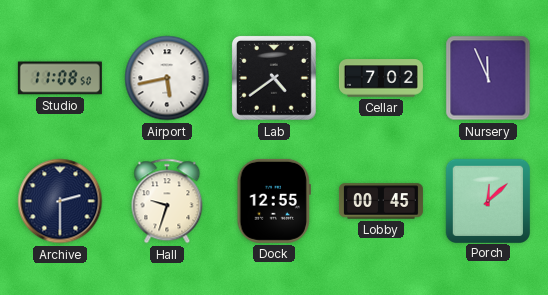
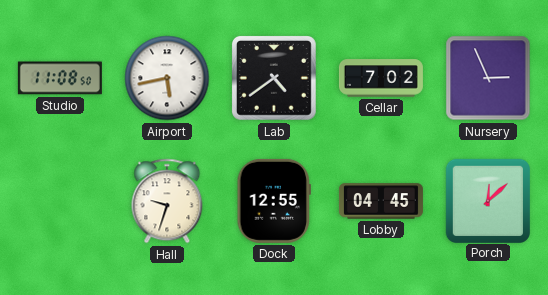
Nursery: 11:56 -> 2:56 (488, 78)
Archive: 2:30 -> none (60, 201)
Lobby: 00:45 -> 04:45 (381, 201)
